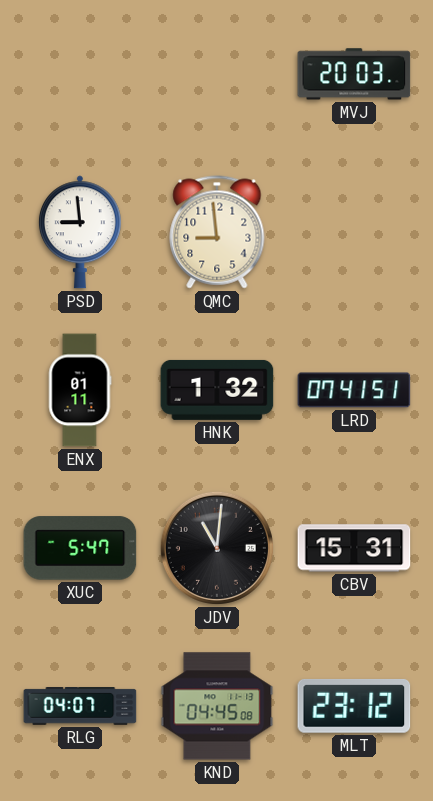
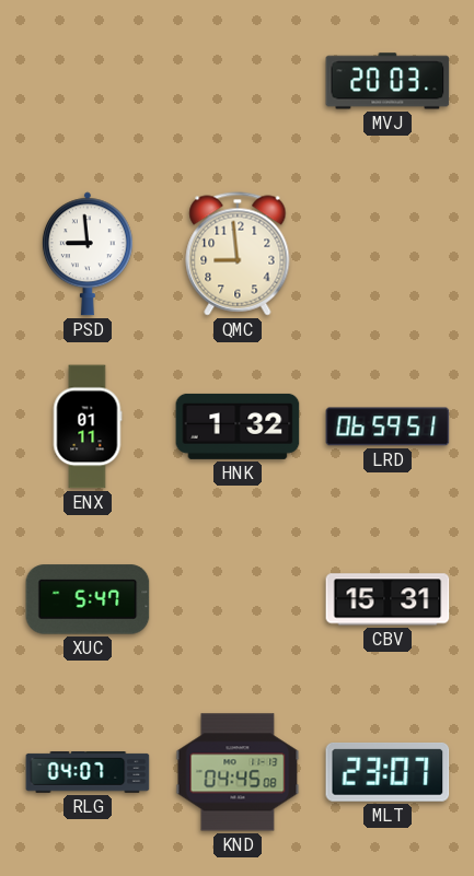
LRD: 07:41 -> 06:59 (388, 427)
JDV: 11:01 -> none (217, 548)
MLT: 23:12 -> 23:07 (388, 772)
